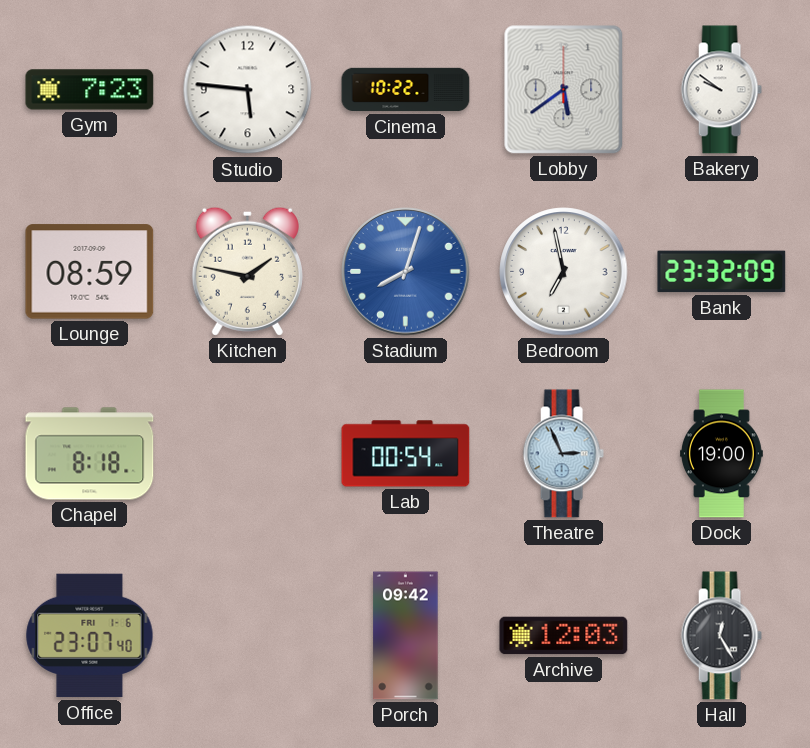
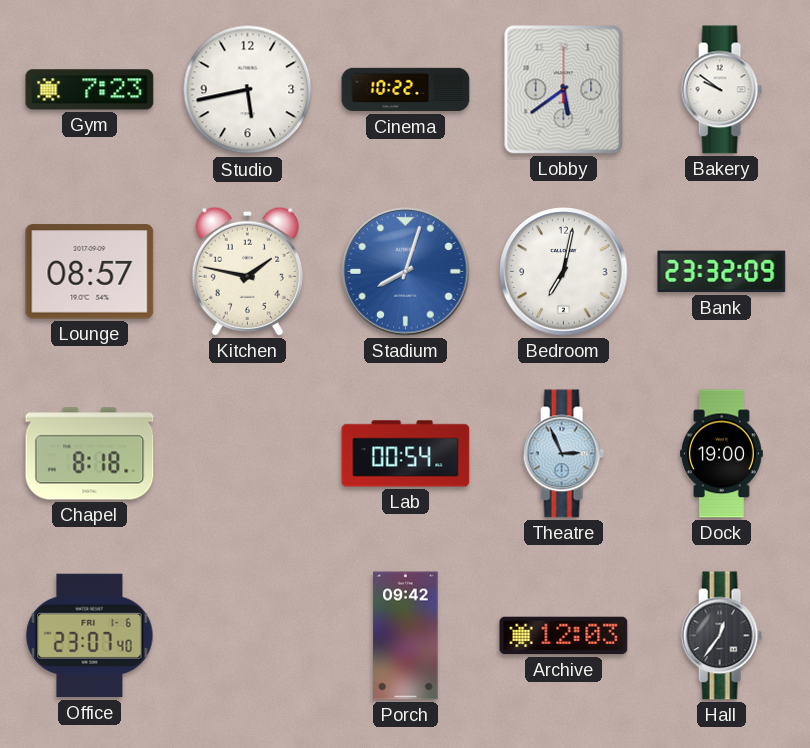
Studio: 5:46 -> 5:43 (248, 90)
Lounge: 08:59 -> 08:57 (90, 272)
Bedroom: 6:58 -> 7:02 (564, 272)
Hall: 12:25 -> 12:36 (721, 636)
